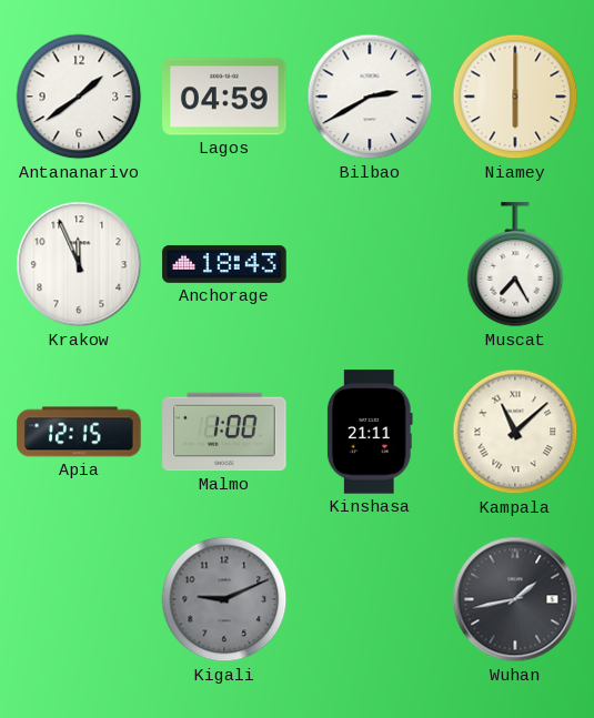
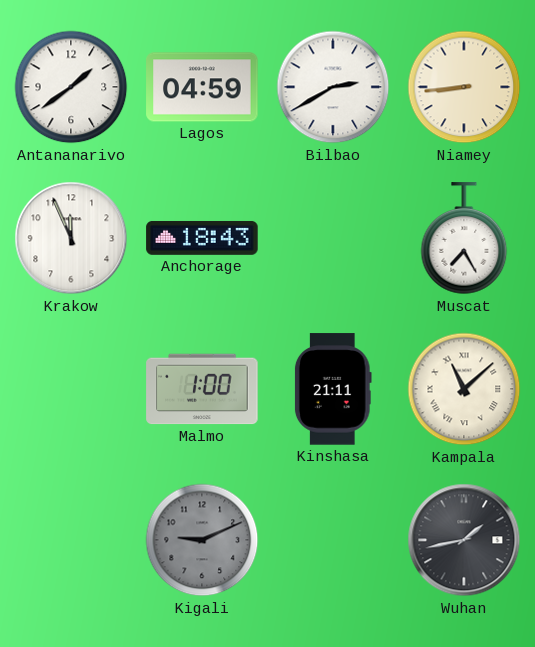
Niamey: 6:00 -> 8:44 (464, 87)
Apia: 12:15 -> none (79, 432)
